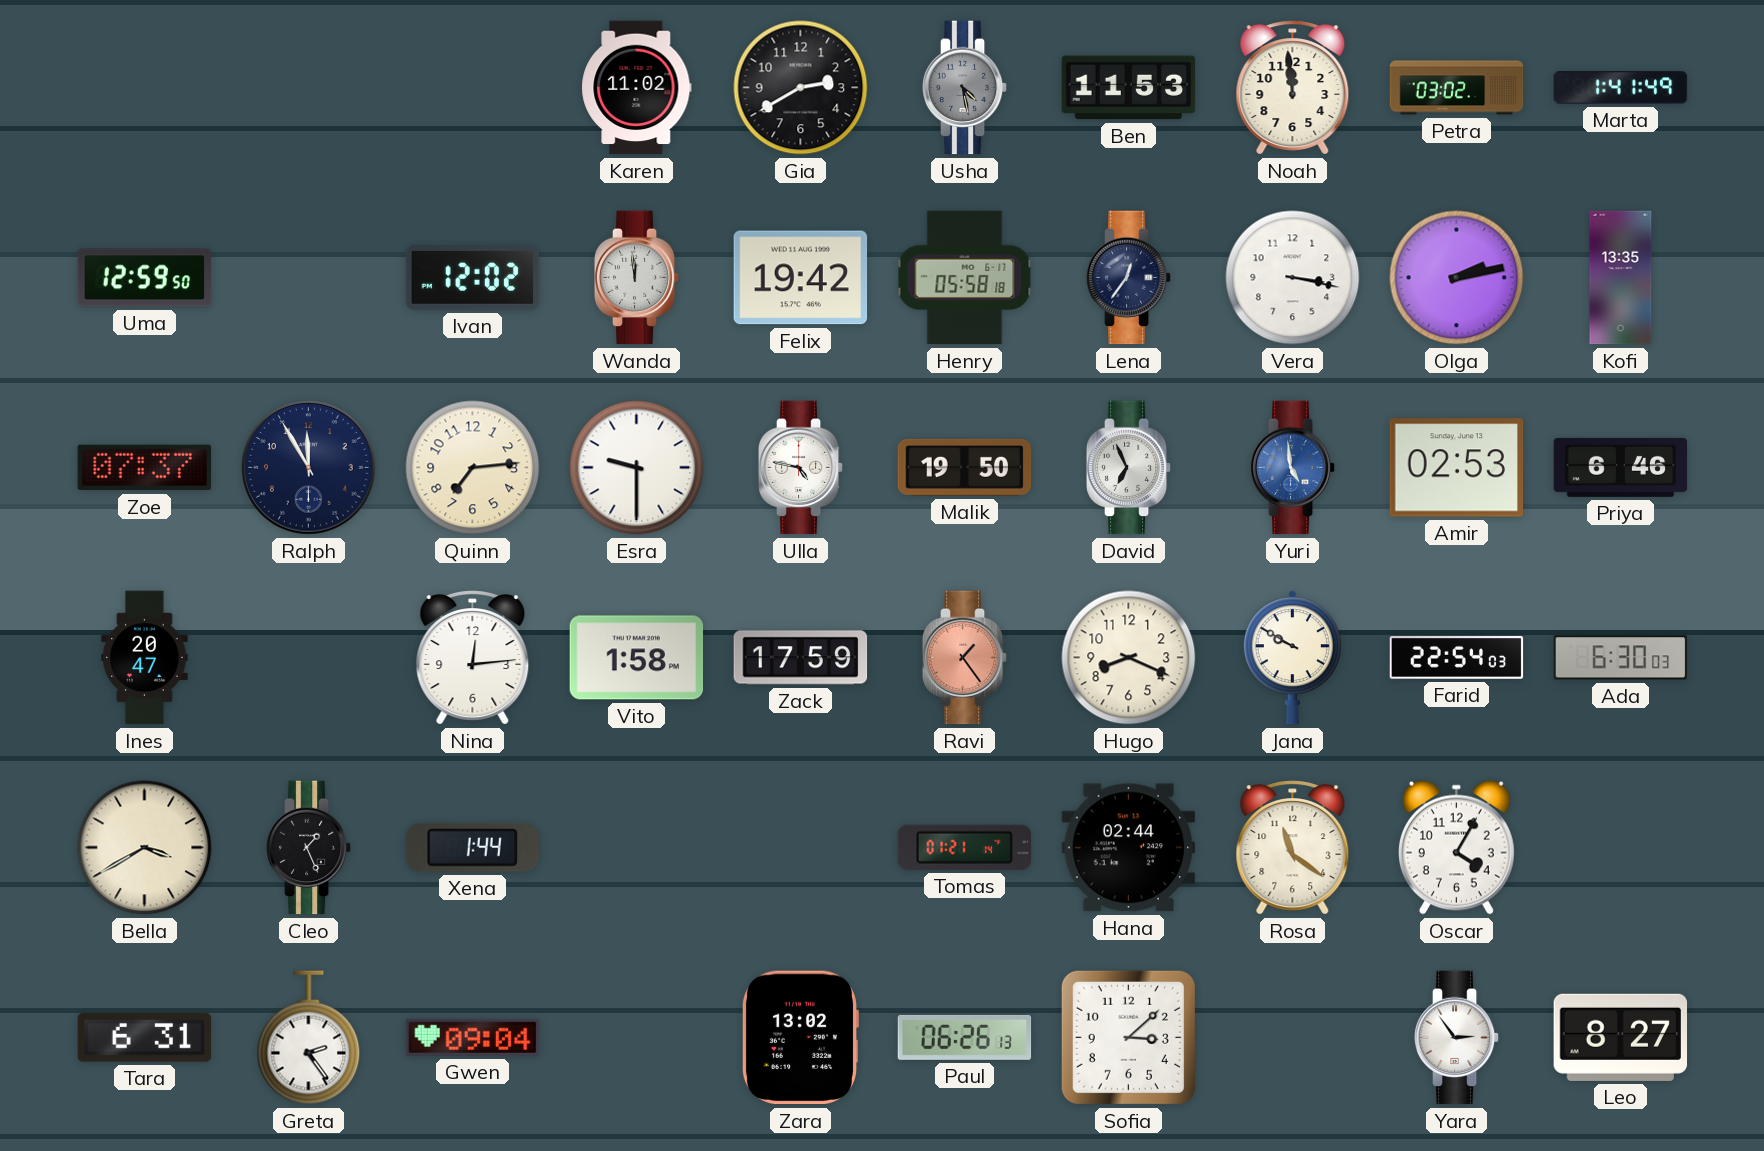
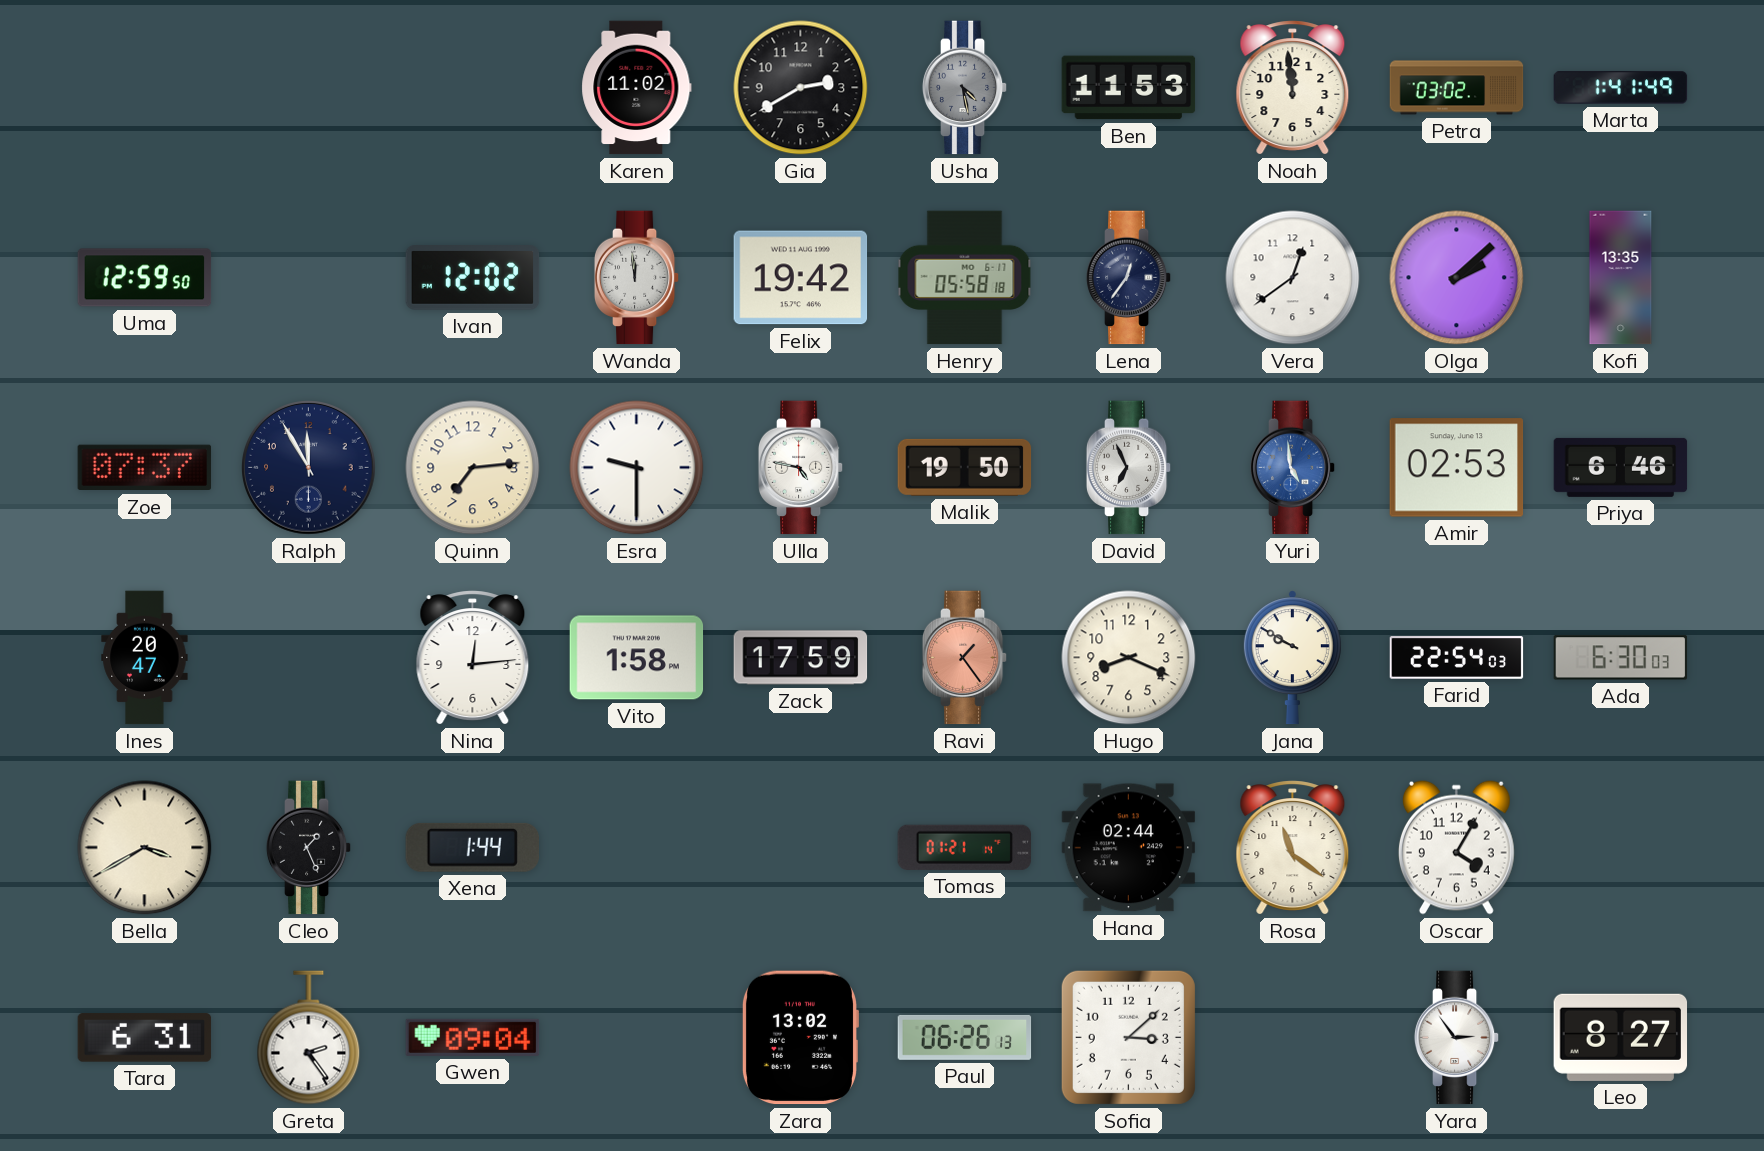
Vera: 3:17 -> 12:39 (1293, 278)
Olga: 2:13 -> 2:08 (1457, 278)
